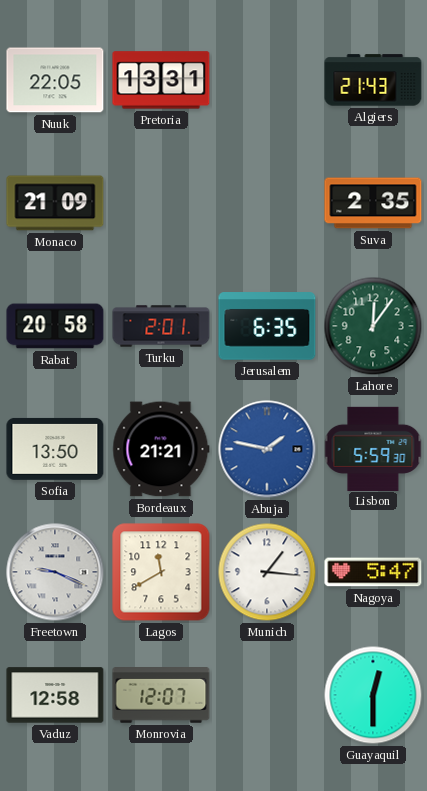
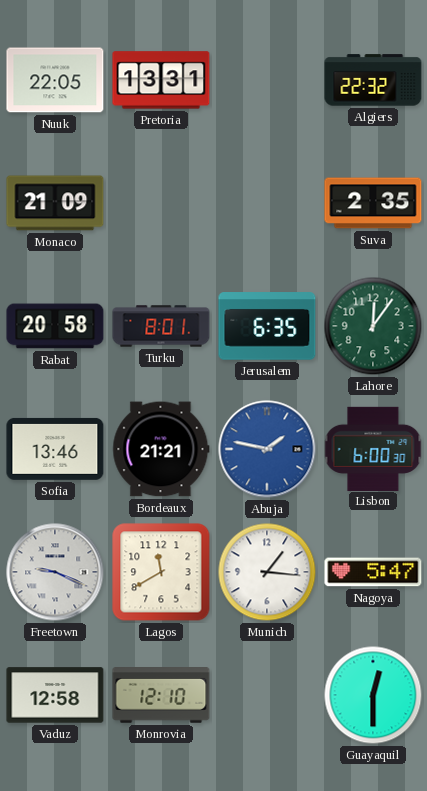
Algiers: 21:43 -> 22:32 (373, 80)
Turku: 2:01 -> 8:01 (161, 326)
Sofia: 13:50 -> 13:46 (55, 449)
Lisbon: 5:59 -> 6:00 (373, 448)
Monrovia: 12:07 -> 12:10 (161, 696)
